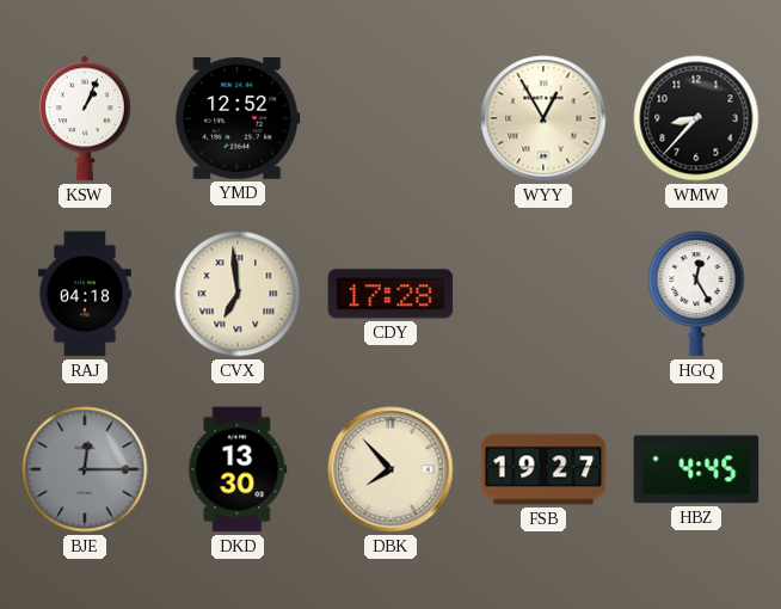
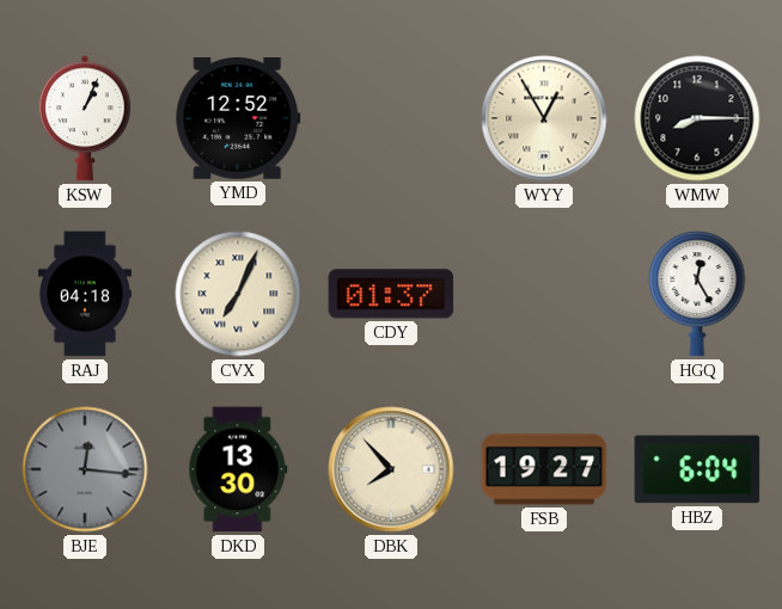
WMW: 8:37 -> 8:15 (697, 118)
CVX: 6:59 -> 7:04 (238, 294)
CDY: 17:28 -> 01:37 (391, 294)
BJE: 12:15 -> 12:16 (85, 469)
HBZ: 4:45 -> 6:04 (697, 469)
